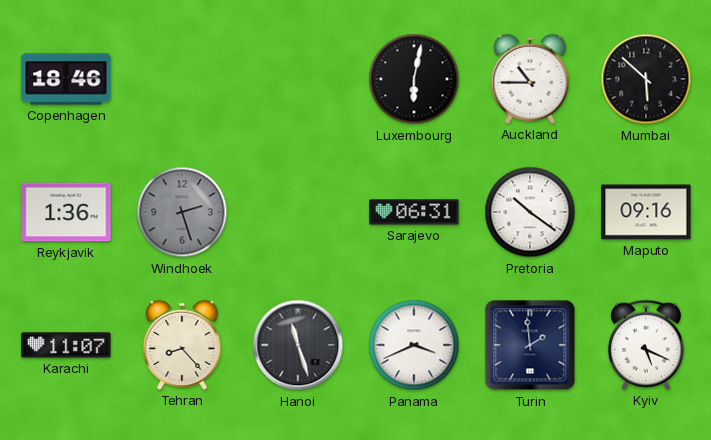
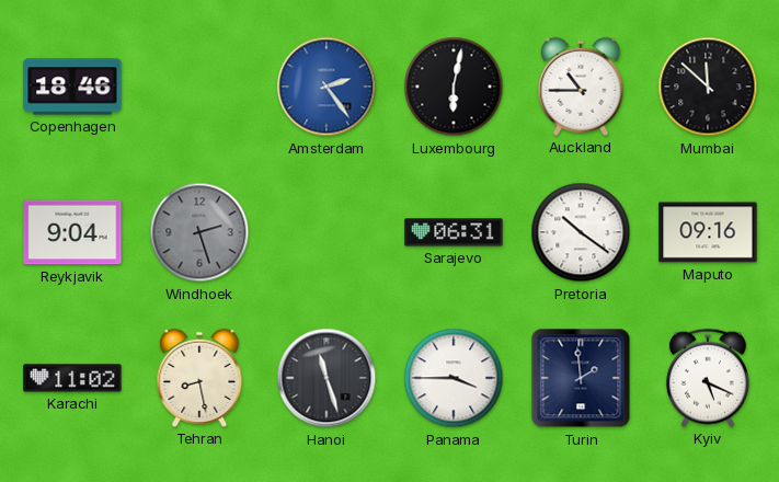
Amsterdam: none -> 2:24 (327, 87)
Mumbai: 5:52 -> 11:52 (708, 87)
Reykjavik: 1:36 -> 9:04 (72, 232)
Karachi: 11:07 -> 11:02 (72, 378)
Tehran: 8:23 -> 8:28 (199, 378)
Panama: 3:41 -> 3:45 (454, 378)
